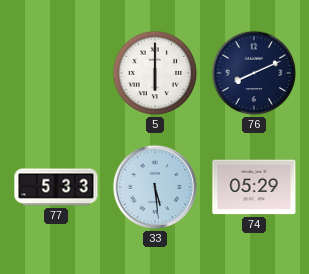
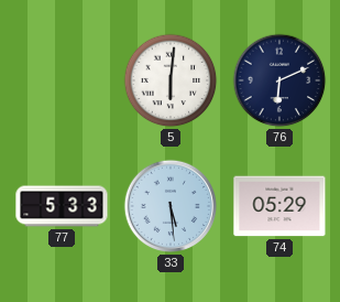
5: 6:00 -> 6:01 (171, 80)
76: 8:11 -> 6:11 (279, 80)
